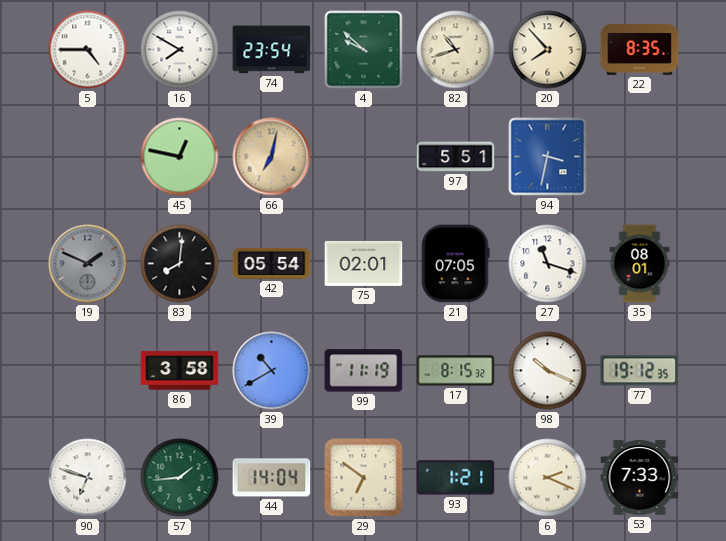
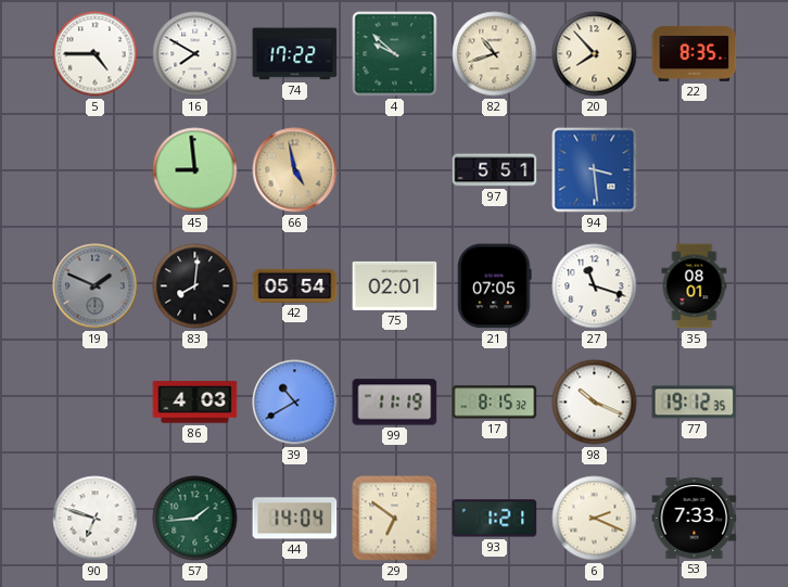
74: 23:54 -> 17:22 (295, 54)
45: 12:47 -> 8:59 (195, 170)
66: 7:02 -> 4:58 (295, 170)
94: 3:32 -> 3:29 (595, 170)
86: 3:58 -> 4:03 (195, 403)
